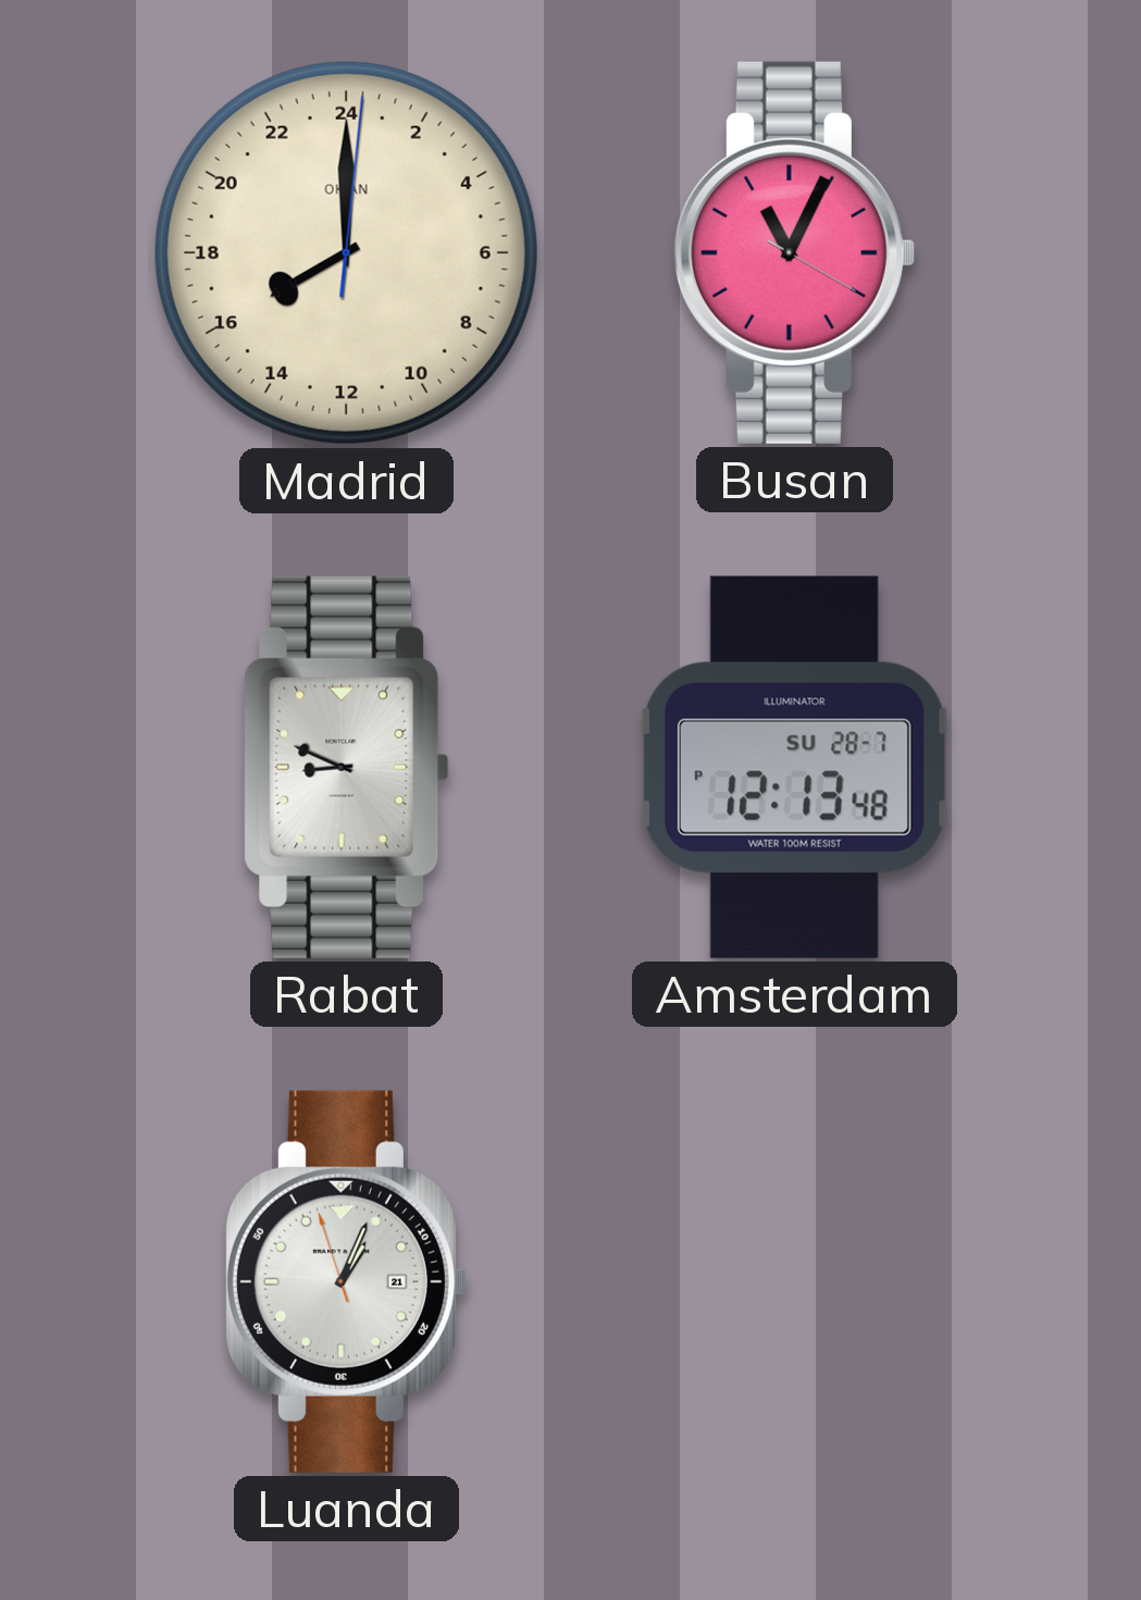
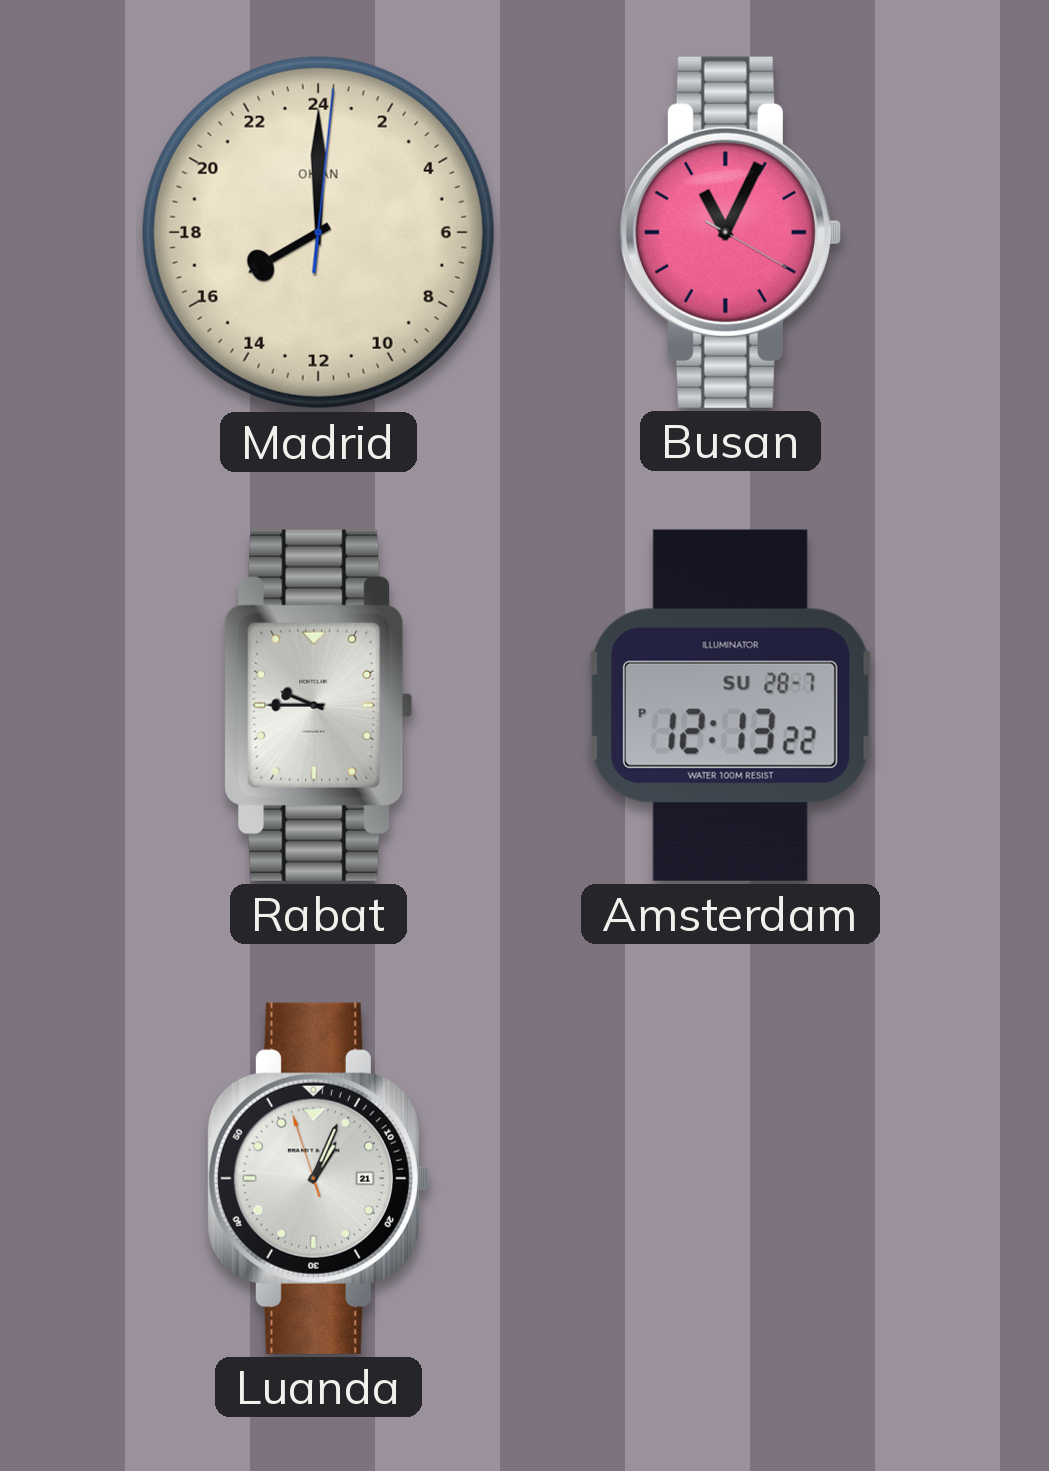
Rabat: 8:49 -> 9:45 (319, 705)
Amsterdam: 12:13:48 PM -> 12:13:22 PM (730, 705)
